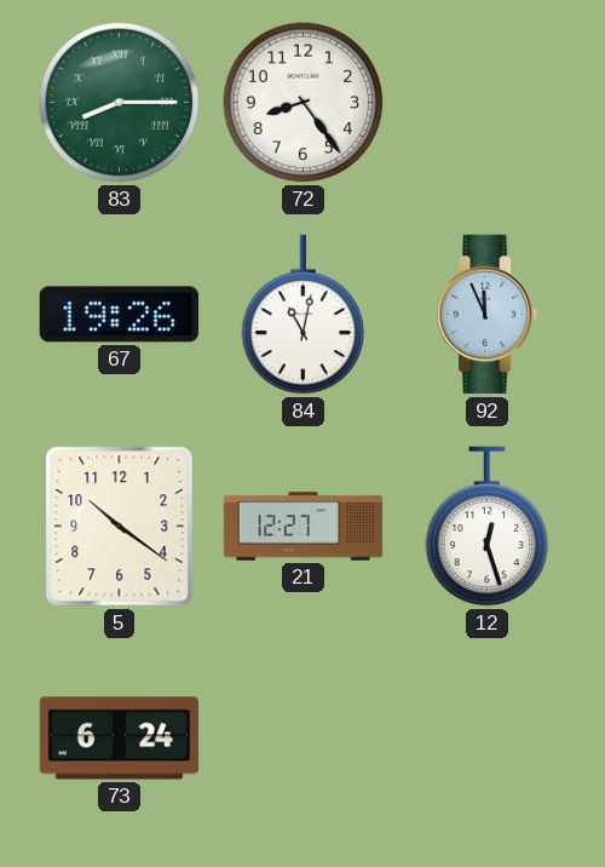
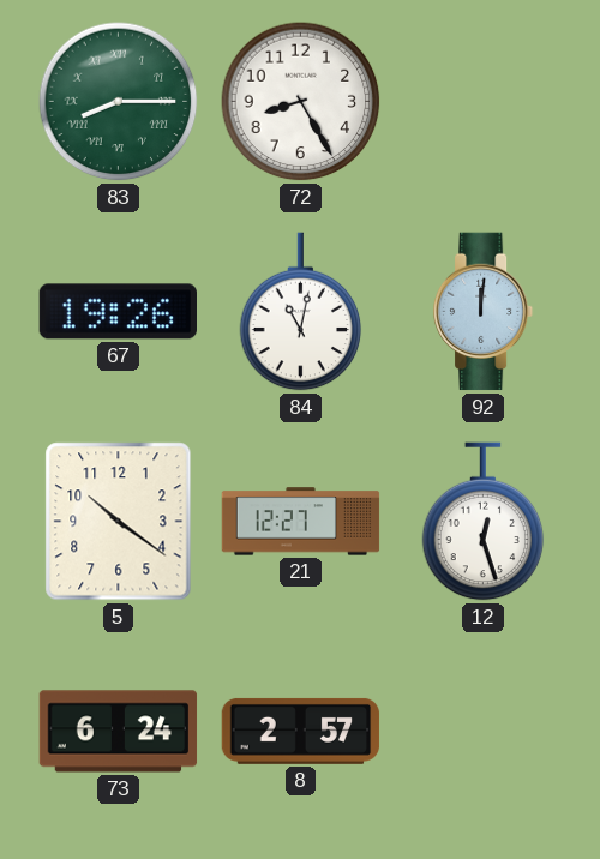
72: 8:24 -> 8:25 (301, 102)
92: 11:56 -> 12:01 (484, 312)
8: none -> 2:57 (301, 731)
